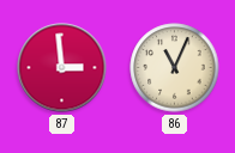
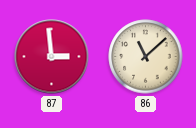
86: 11:04 -> 11:08 (146, 57)
